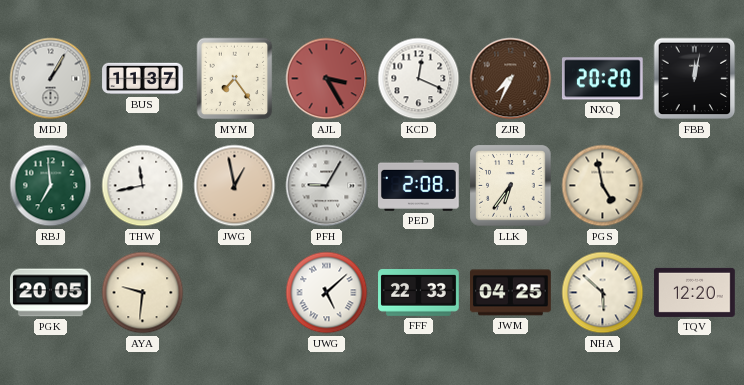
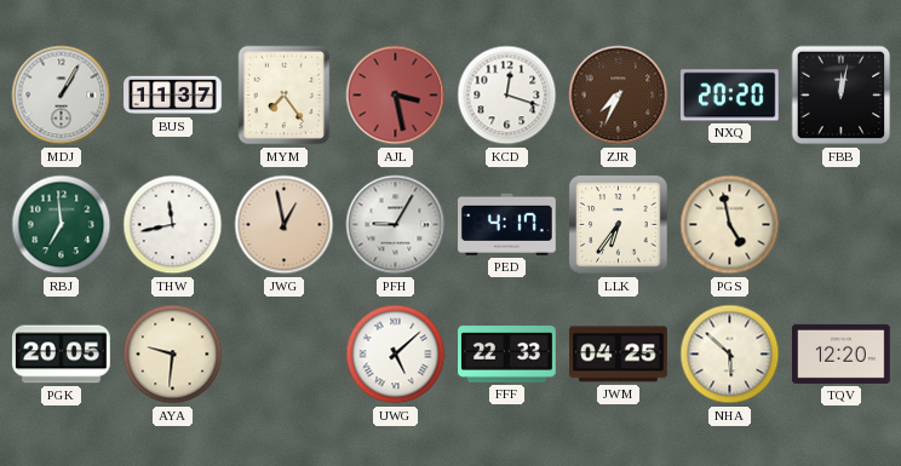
AJL: 3:25 -> 3:28 (396, 96)
KCD: 12:19 -> 12:18 (507, 96)
PED: 2:08 -> 4:17 (507, 224)
